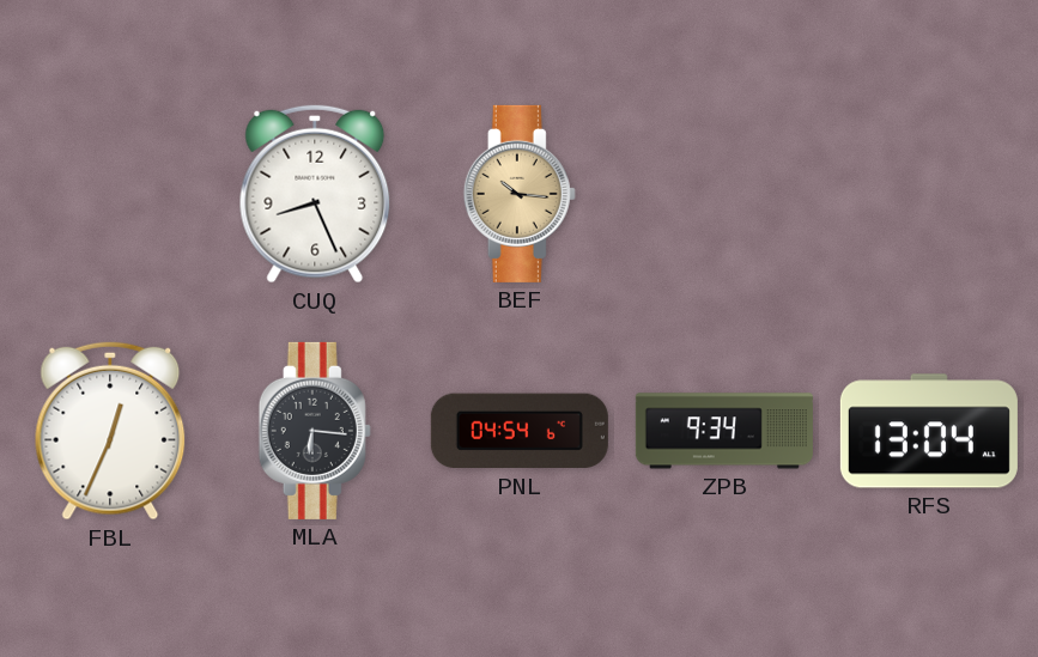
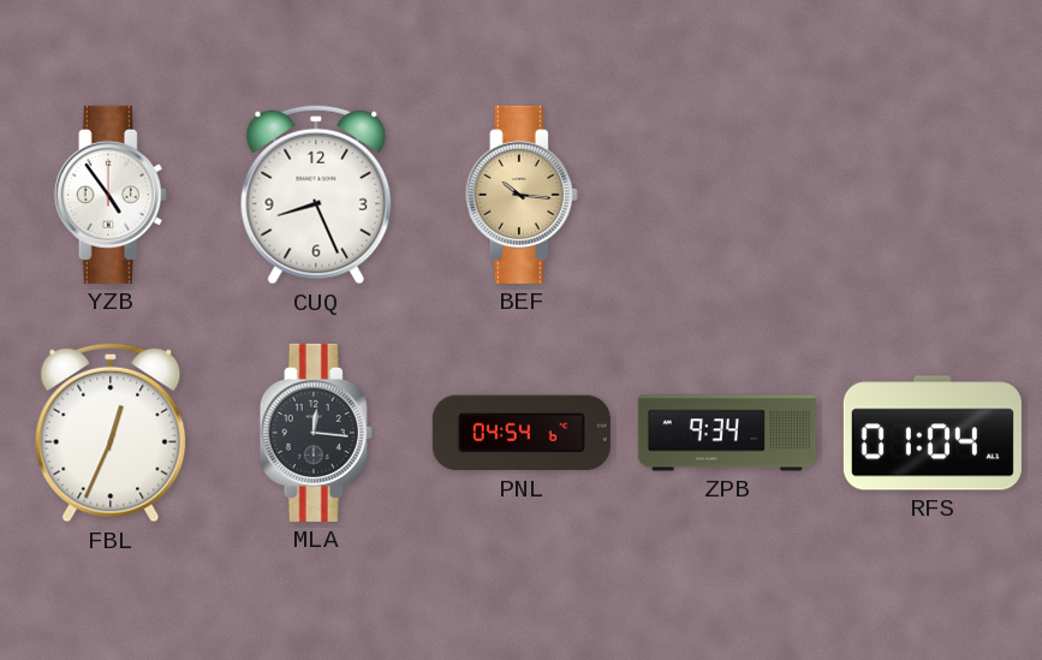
YZB: none -> 4:54 (111, 195)
MLA: 6:16 -> 12:16 (316, 433)
RFS: 13:04 -> 01:04 (933, 433)
